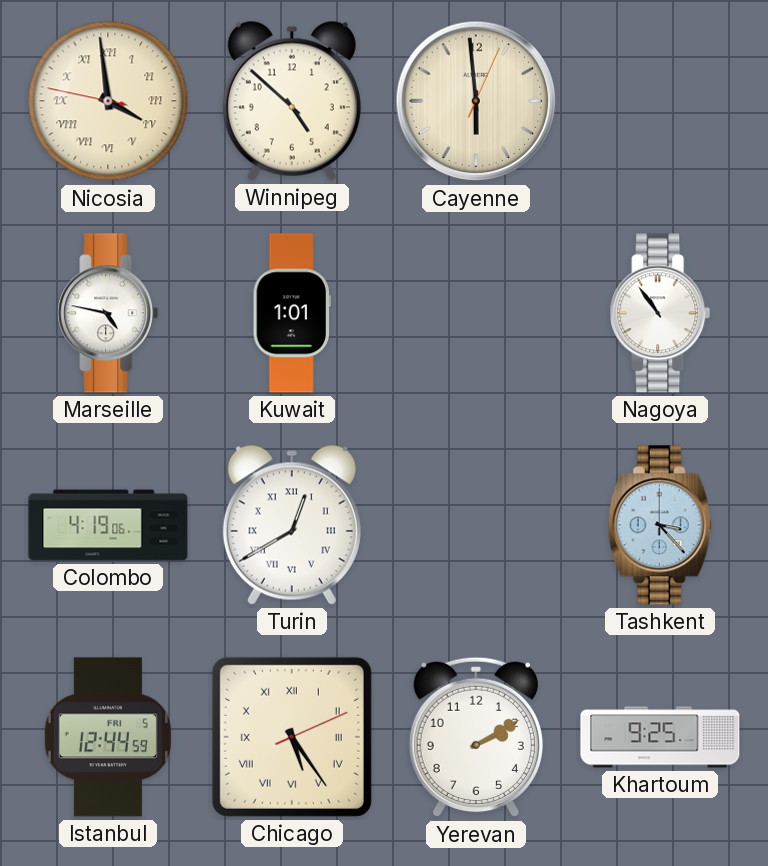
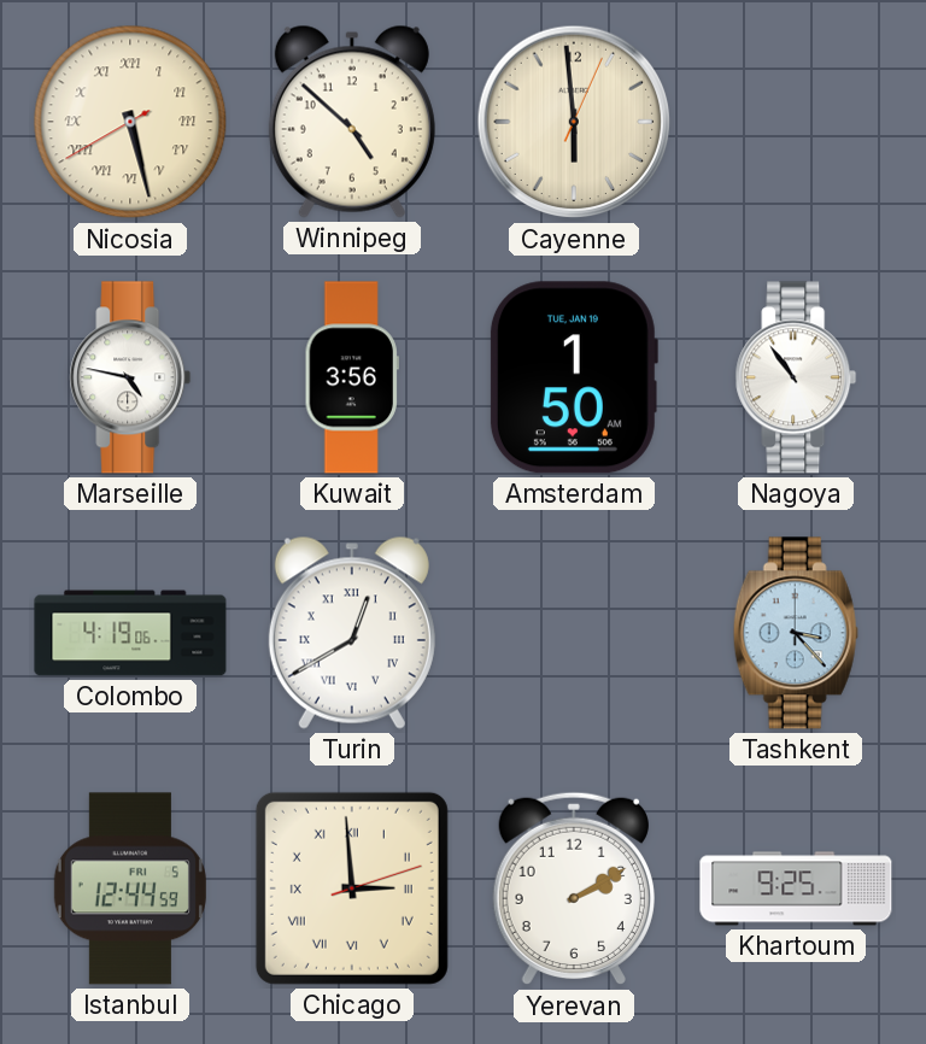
Nicosia: 3:58 -> 5:27 (130, 122)
Kuwait: 1:01 -> 3:56 (351, 377)
Amsterdam: none -> 1:50 (573, 377)
Chicago: 5:24 -> 2:59 (352, 888)
